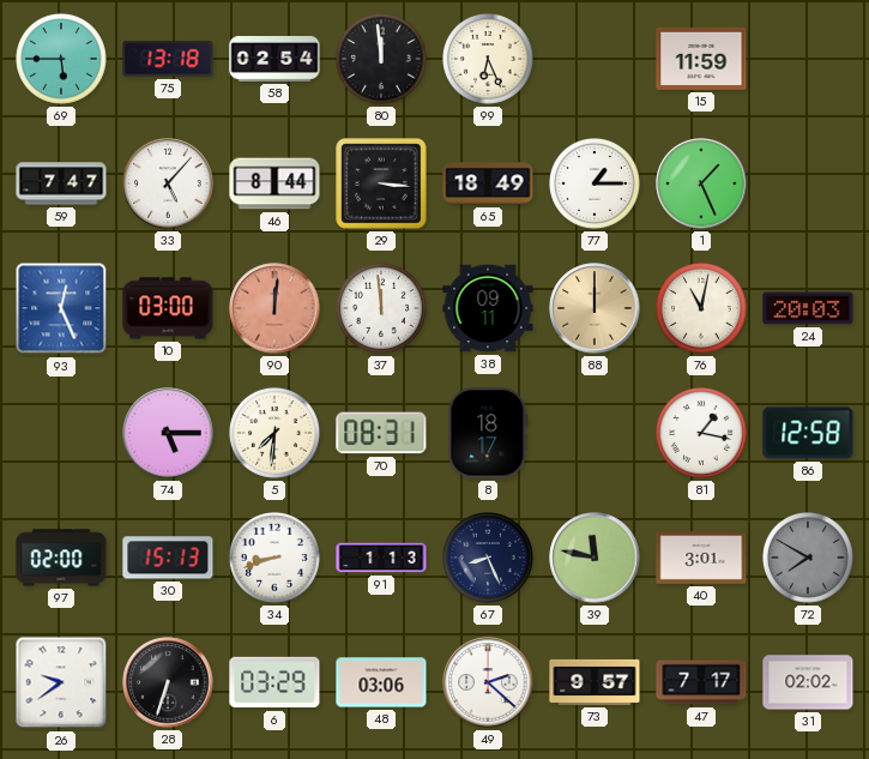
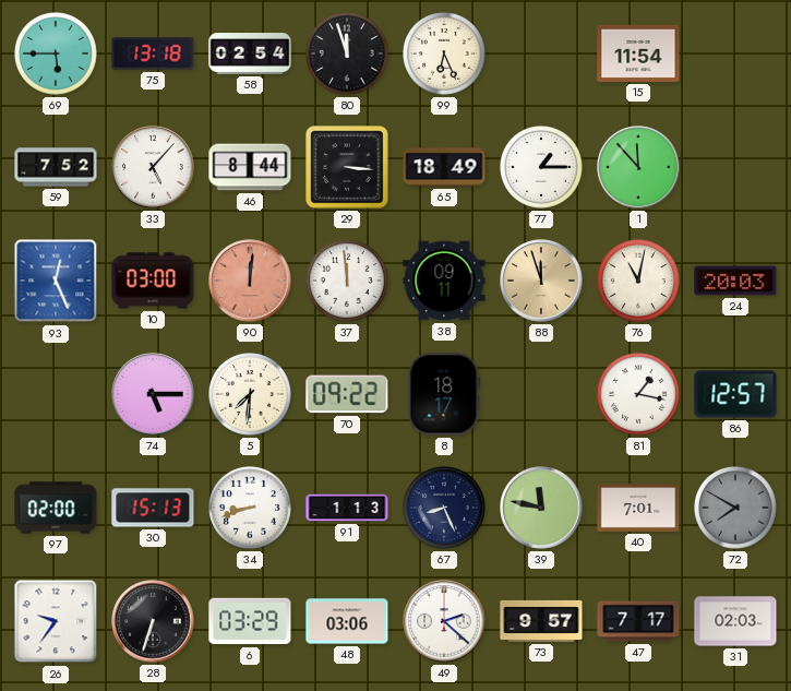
80: 11:59 -> 11:57 (348, 55)
15: 11:59 -> 11:54 (638, 53)
59: 7:47 -> 7:52 (56, 167)
1: 1:26 -> 11:53 (638, 167)
88: 12:00 -> 11:57 (541, 281)
70: 08:31 -> 09:22 (347, 394)
86: 12:58 -> 12:57 (735, 394)
40: 3:01 -> 7:01 (638, 509)
26: 9:39 -> 9:36 (56, 621)
31: 02:02 -> 02:03 (735, 621)
